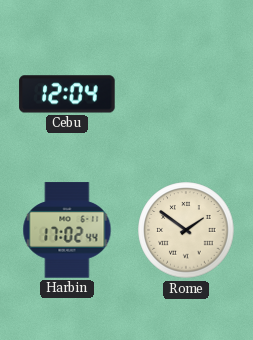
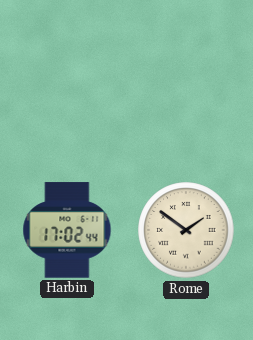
Cebu: 12:04 -> none (67, 94)
